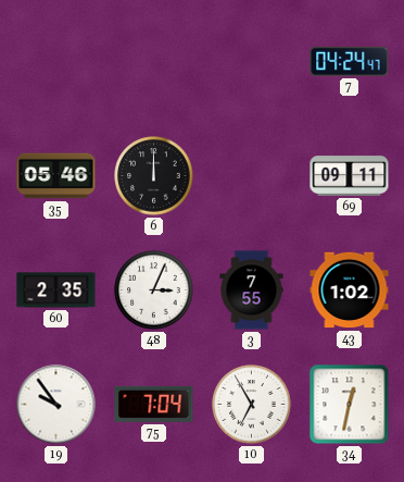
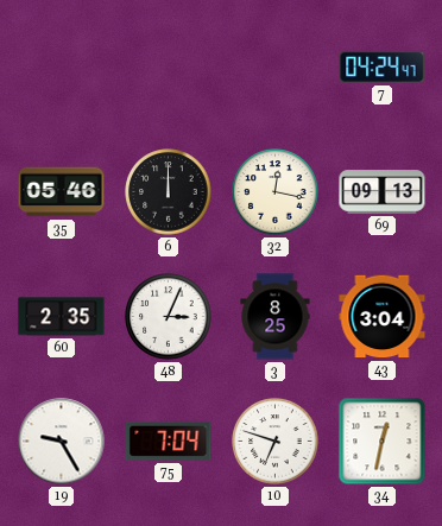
32: none -> 12:17 (276, 192)
69: 09:11 -> 09:13 (383, 192)
3: 7:55 -> 8:25 (276, 317)
43: 1:02 -> 3:04 (383, 317)
19: 9:54 -> 9:25 (62, 442)
10: 6:55 -> 6:48 (276, 442)
